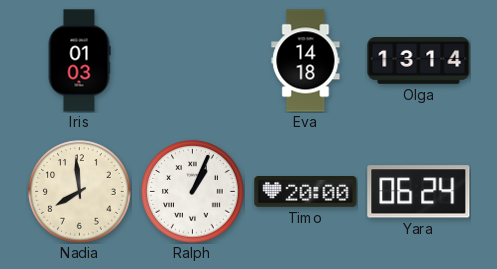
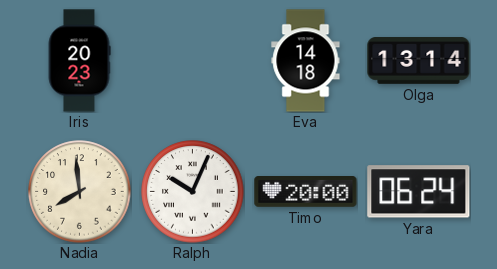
Iris: 01:03 -> 20:23 (79, 61)
Ralph: 1:04 -> 10:04 (193, 192)
